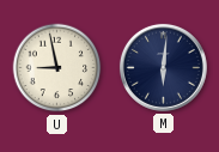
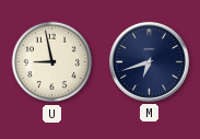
M: 6:01 -> 6:42 (149, 61)
